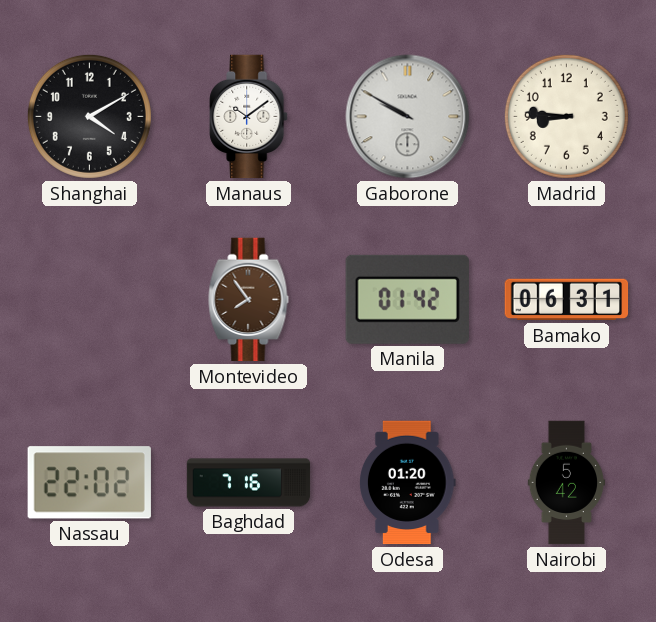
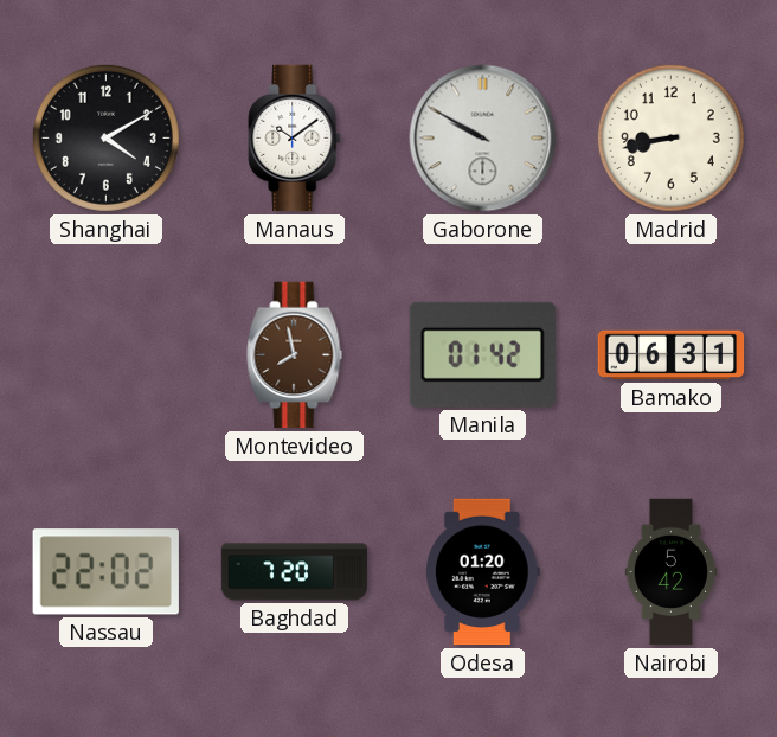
Madrid: 8:46 -> 8:43 (670, 137)
Montevideo: 7:54 -> 7:58 (295, 355)
Baghdad: 7:16 -> 7:20 (295, 572)
